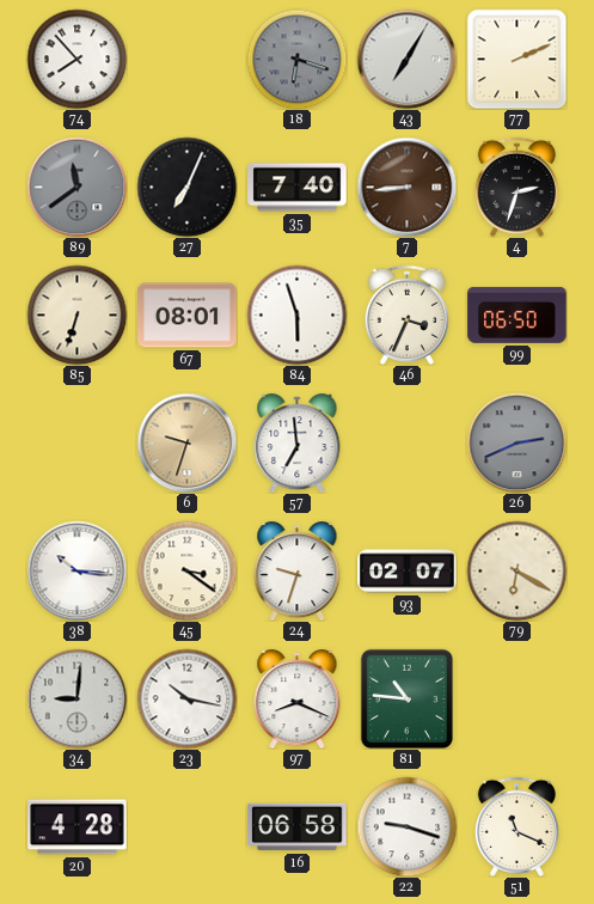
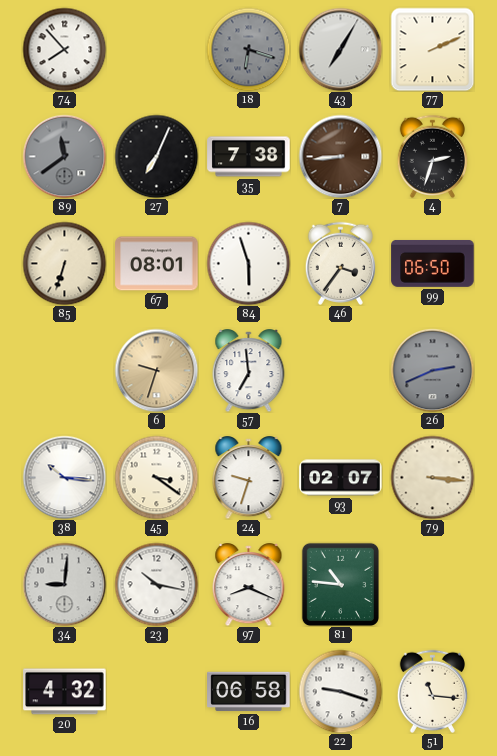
35: 7:40 -> 7:38 (249, 157)
46: 3:34 -> 3:36 (340, 263)
79: 6:20 -> 3:16 (432, 477)
20: 4:28 -> 4:32 (65, 692)
51: 11:19 -> 11:16 (432, 691)
